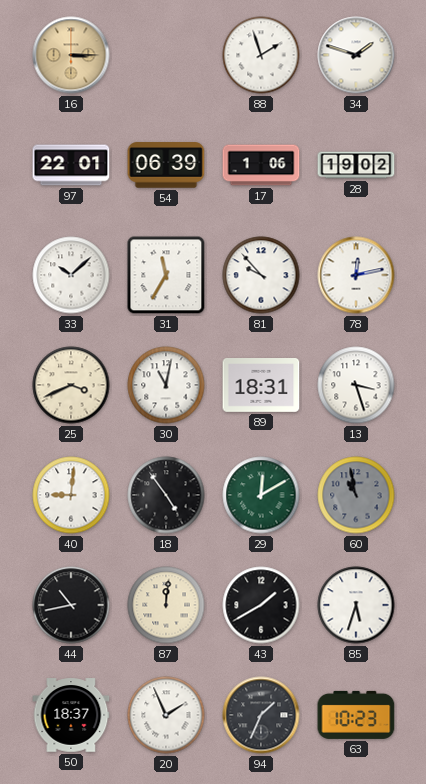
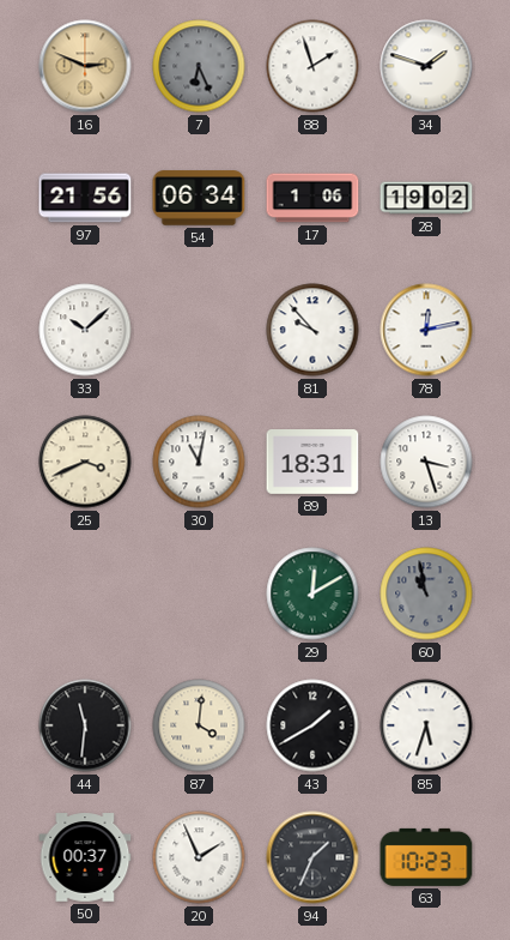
16: 3:15 -> 2:49 (85, 66)
7: none -> 6:26 (199, 66)
97: 22:01 -> 21:56 (85, 198)
54: 06:39 -> 06:34 (199, 198)
31: 11:35 -> none (166, 275)
40: 9:01 -> none (71, 495)
18: 4:54 -> none (166, 495)
44: 10:43 -> 11:31 (85, 725)
87: 12:01 -> 4:01 (199, 725)
50: 18:37 -> 00:37 (85, 857)
